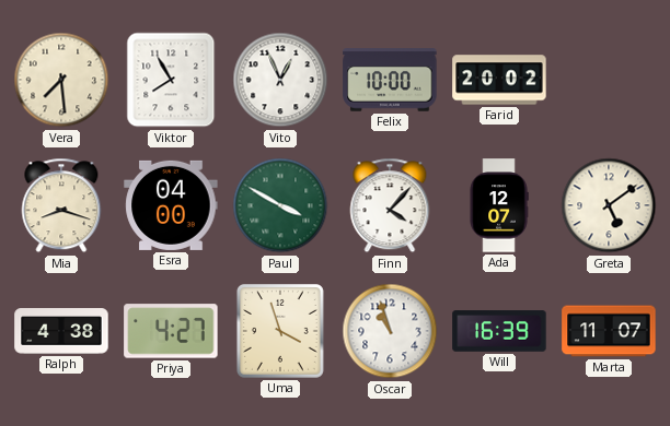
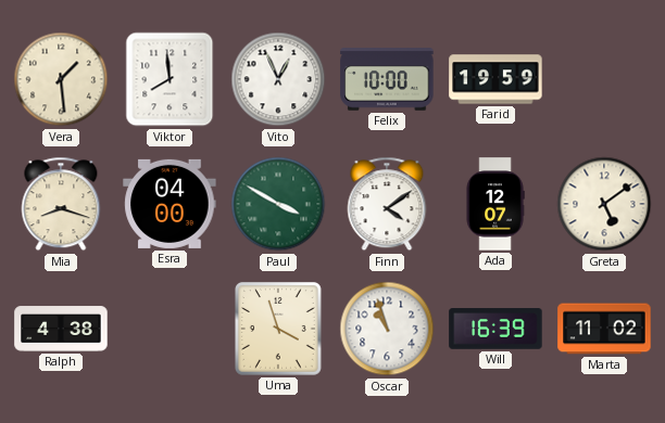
Vera: 7:29 -> 1:29 (61, 79)
Viktor: 7:55 -> 7:59 (170, 79)
Farid: 20:02 -> 19:59 (495, 79)
Finn: 4:07 -> 4:09 (387, 204)
Priya: 4:27 -> none (171, 331)
Marta: 11:07 -> 11:02 (604, 329)
